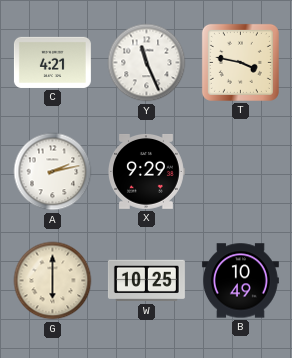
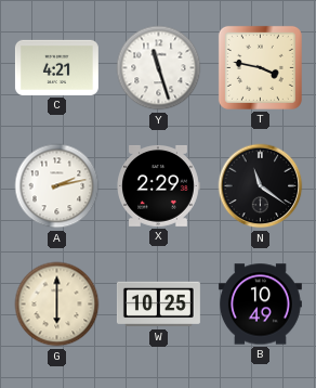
Y: 11:26 -> 11:27 (159, 68)
X: 9:29 -> 2:29 (159, 186)
N: none -> 11:21 (261, 186)
